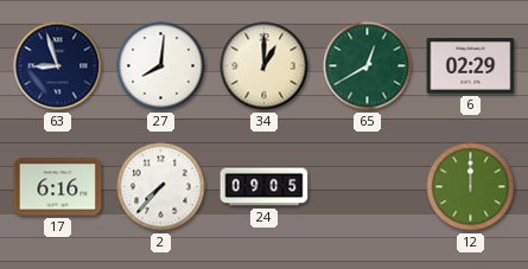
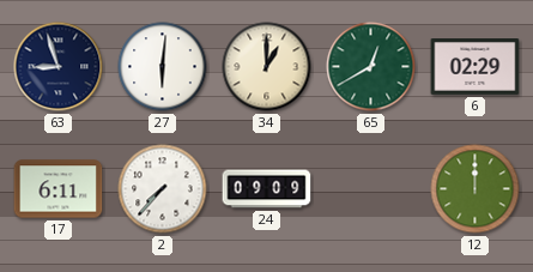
27: 8:01 -> 6:01 (163, 67)
17: 6:16 -> 6:11 (59, 189)
24: 09:05 -> 09:09 (267, 189)
